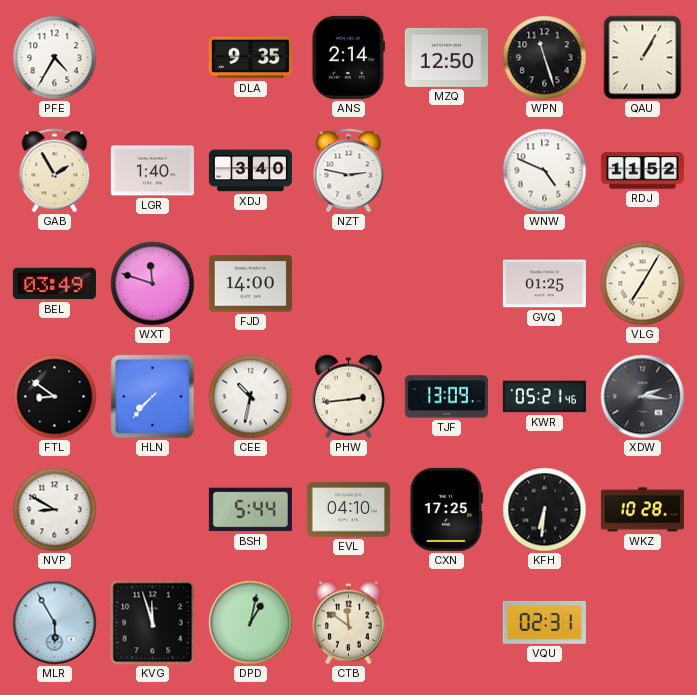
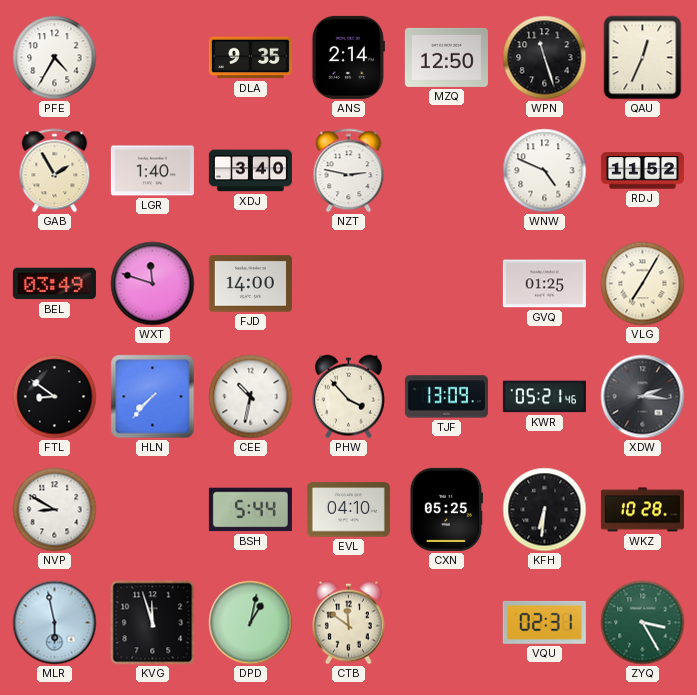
QAU: 1:05 -> 12:34 (643, 58)
PHW: 2:44 -> 3:53 (348, 397)
CXN: 17:25 -> 05:25 (446, 509)
MLR: 5:55 -> 5:58 (55, 623)
ZYQ: none -> 3:25 (643, 623)
